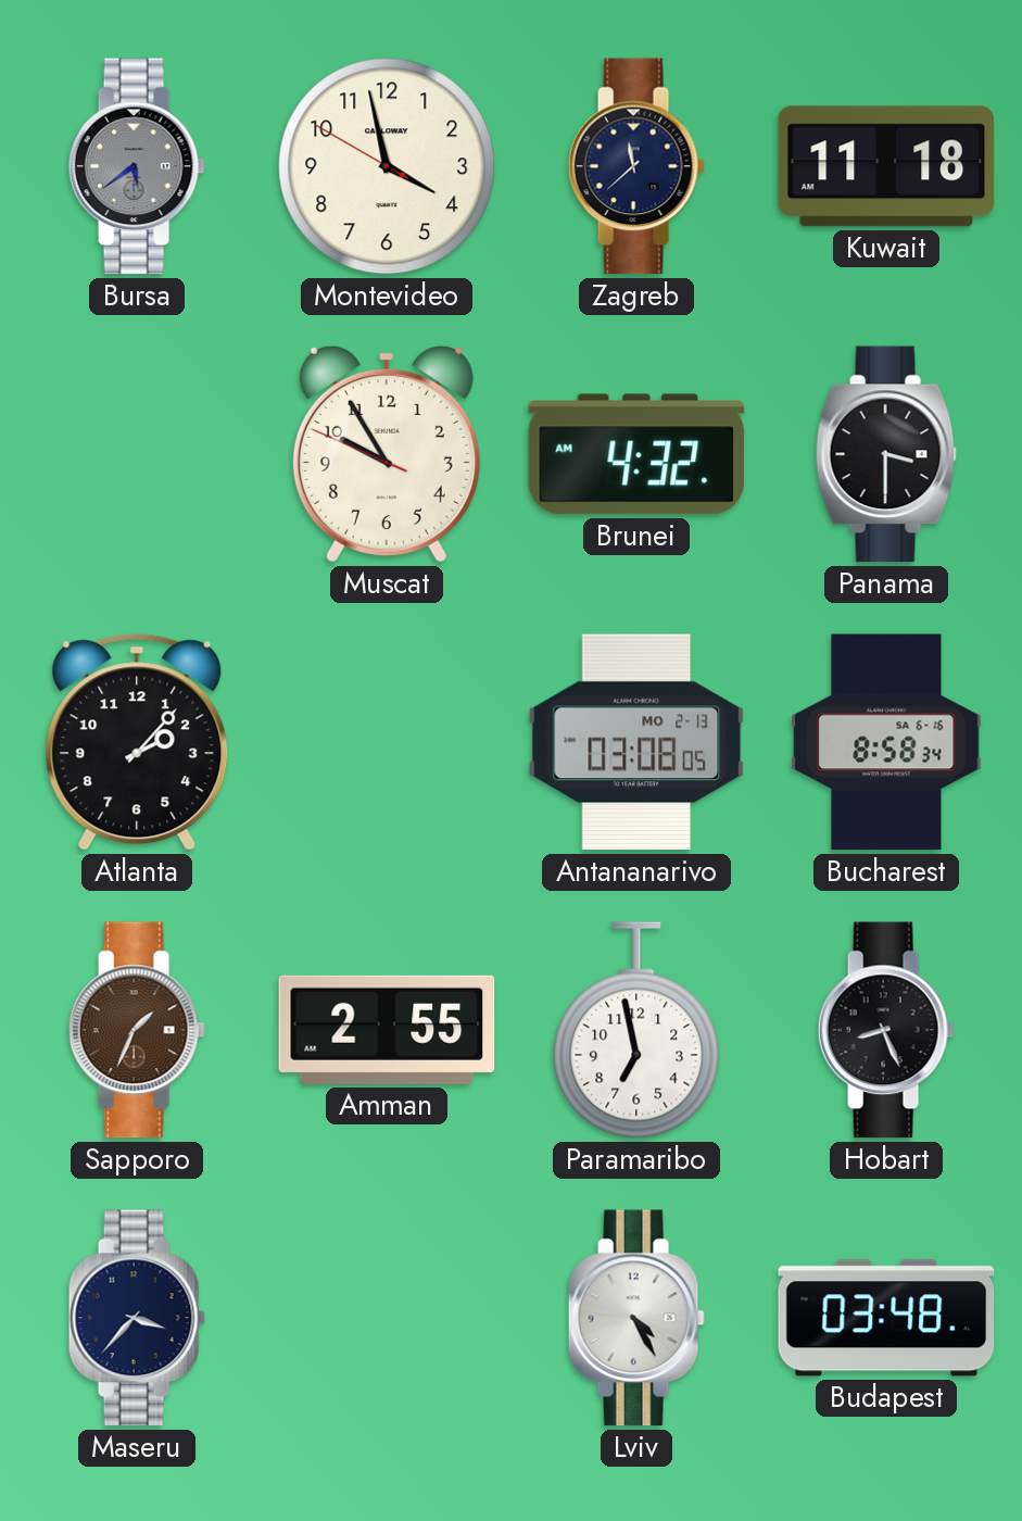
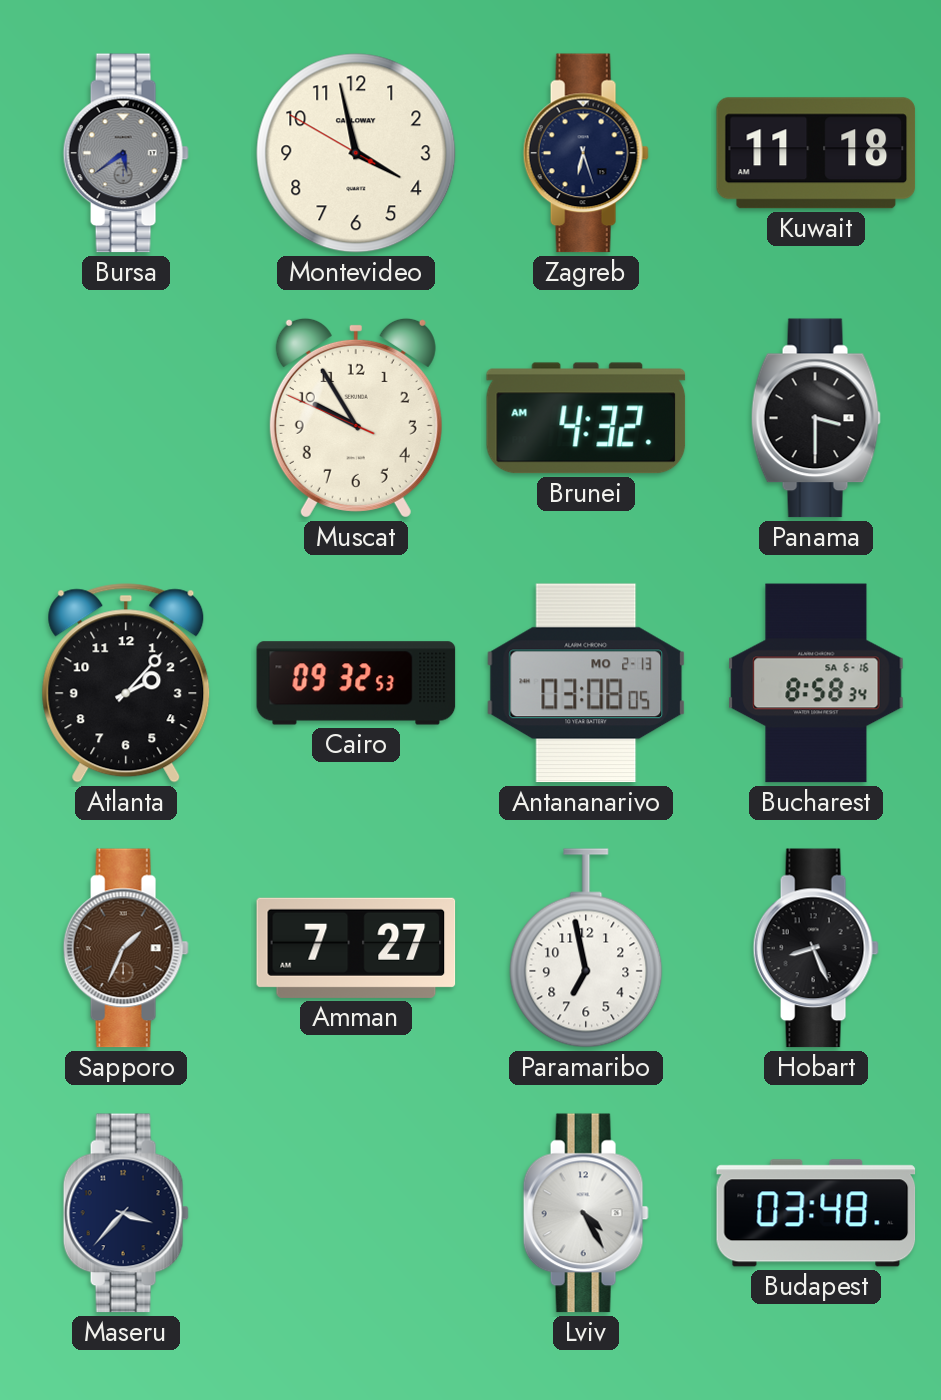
Zagreb: 11:38 -> 6:27 (586, 153)
Cairo: none -> 09:32 (356, 683)
Amman: 2:55 -> 7:27 (356, 948)
